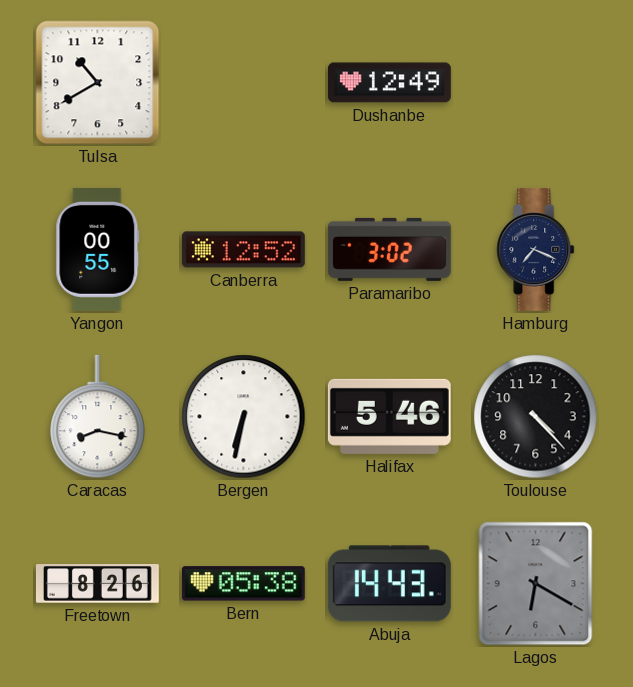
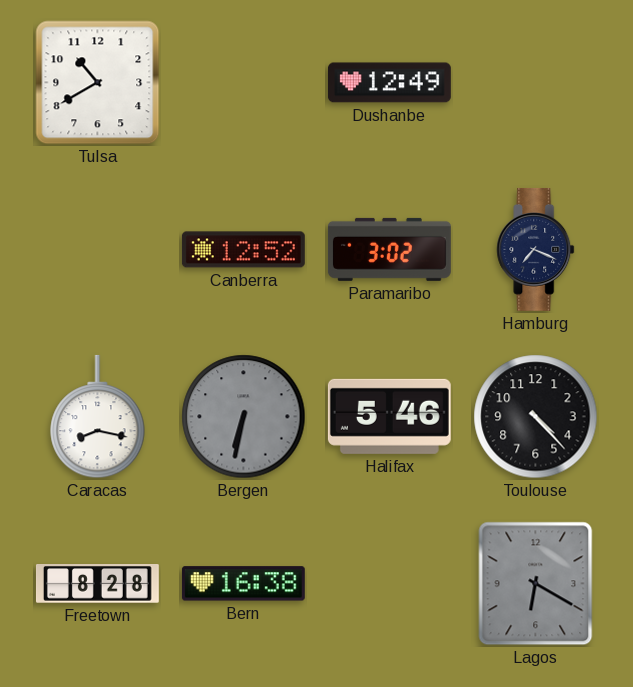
Yangon: 00:55 -> none (98, 249)
Bergen dial: white -> grey (244, 417)
Freetown: 8:26 -> 8:28 (97, 584)
Bern: 05:38 -> 16:38 (243, 584)
Abuja: 14:43 -> none (389, 584)
